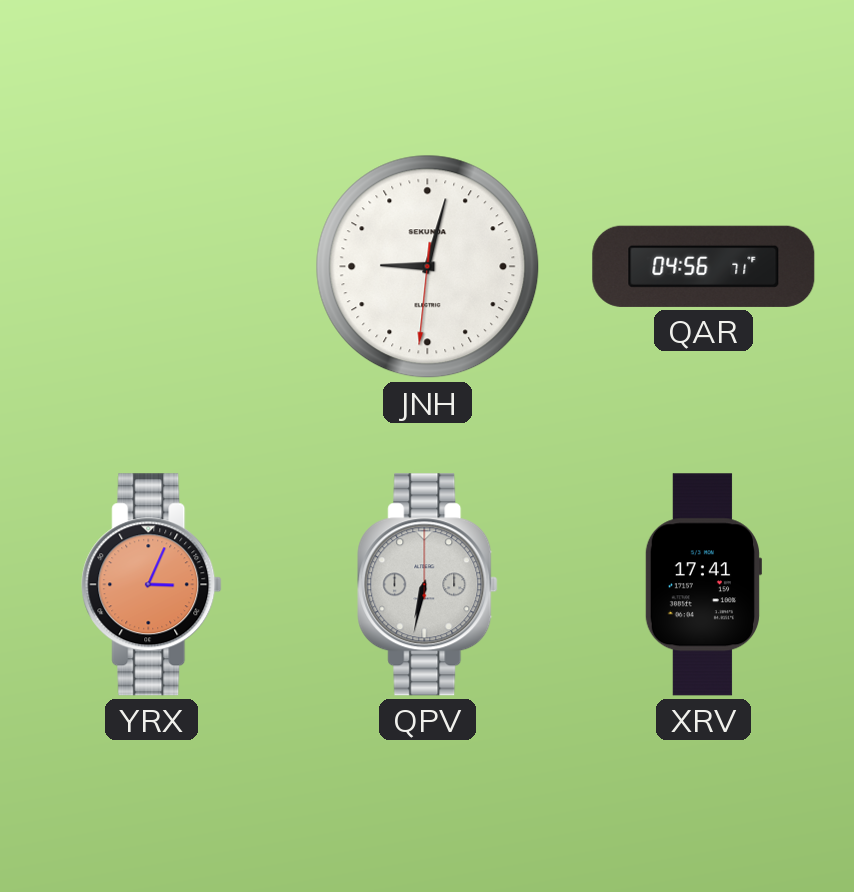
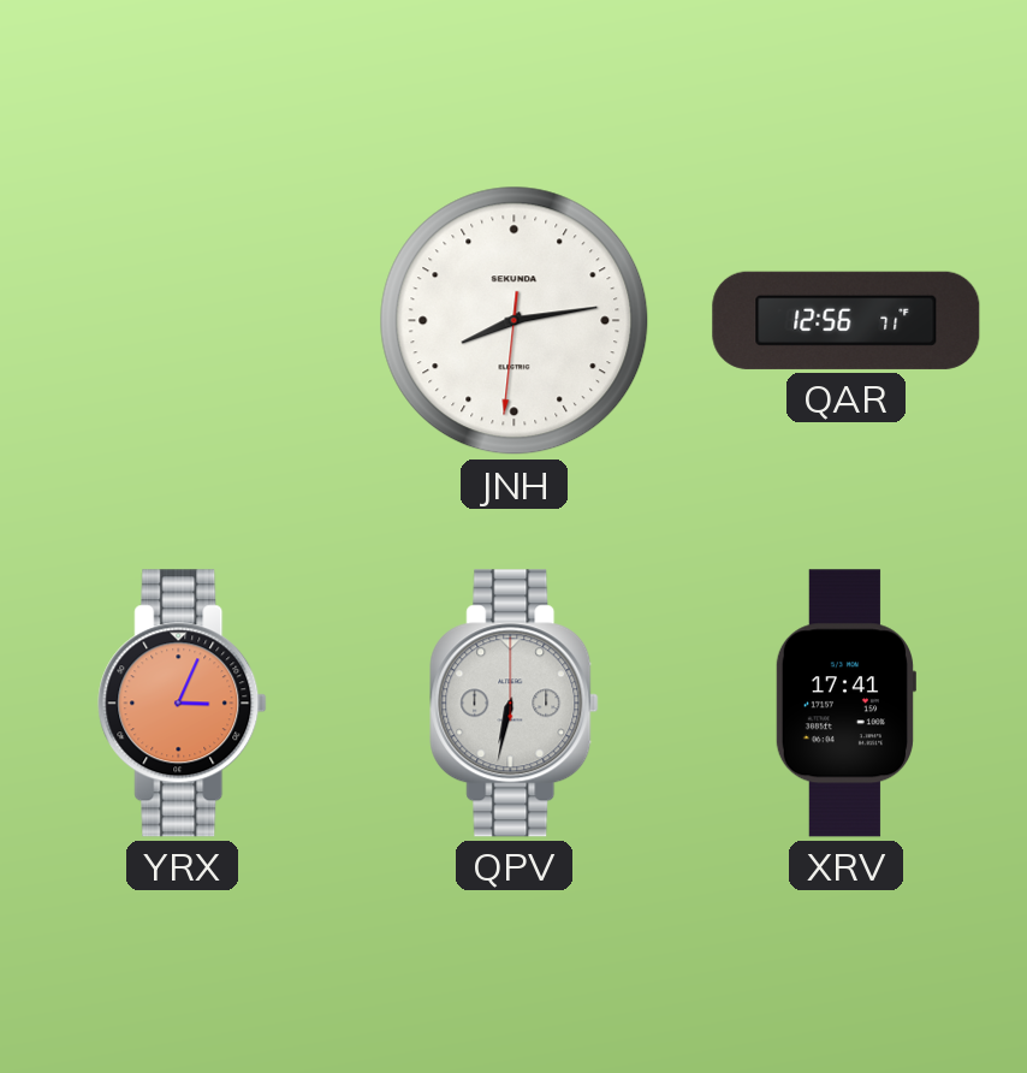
JNH: 9:02 -> 8:13 (515, 321)
QAR: 04:56 -> 12:56 (847, 320)
